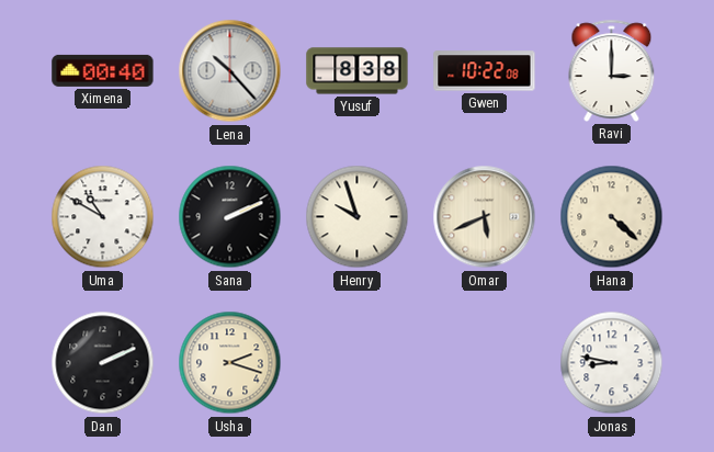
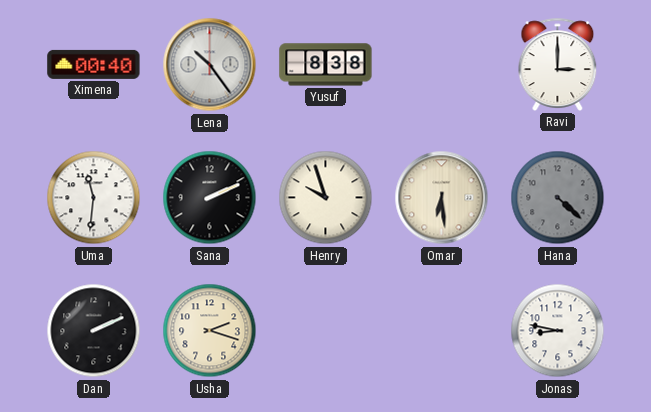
Lena: 10:23 -> 10:24 (210, 65)
Gwen: 10:22 -> none (485, 71)
Uma: 10:50 -> 11:31 (94, 198)
Omar: 5:41 -> 6:29 (442, 198)
Hana dial: cream -> grey (558, 198)
